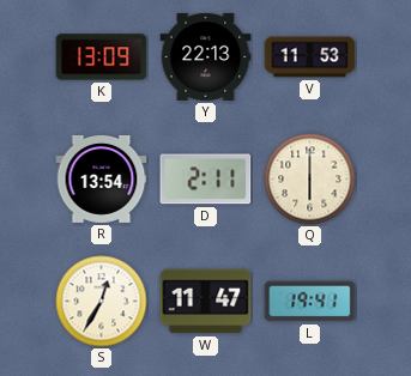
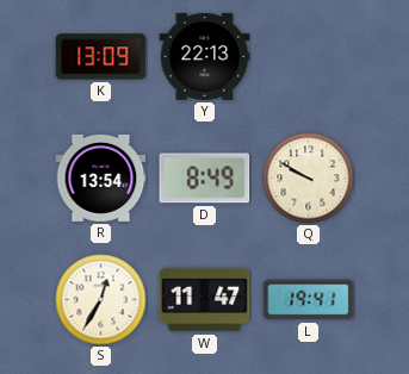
V: 11:53 -> none (310, 57)
D: 2:11 -> 8:49 (205, 179)
Q: 6:00 -> 9:50 (309, 179)
